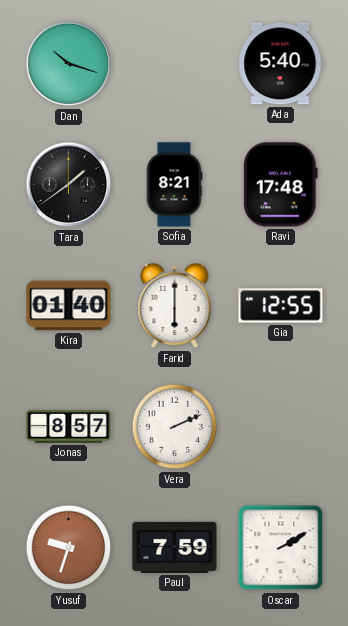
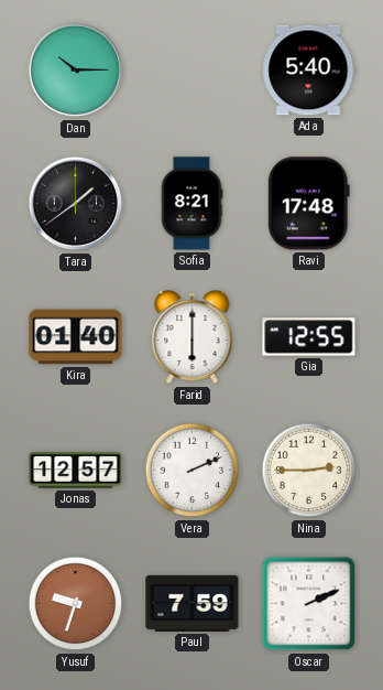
Dan: 10:18 -> 10:15 (76, 71)
Jonas: 8:57 -> 12:57 (76, 470)
Nina: none -> 2:45 (309, 471)
Oscar: 2:10 -> 2:11 (309, 604)
